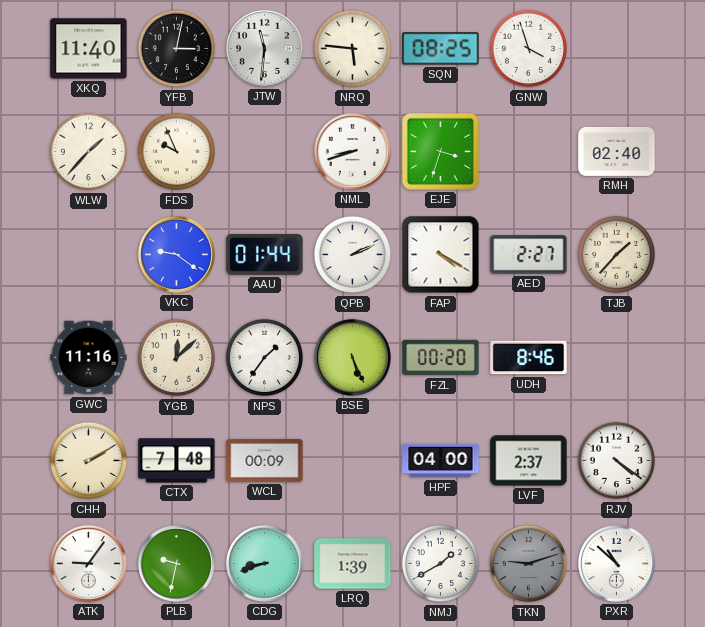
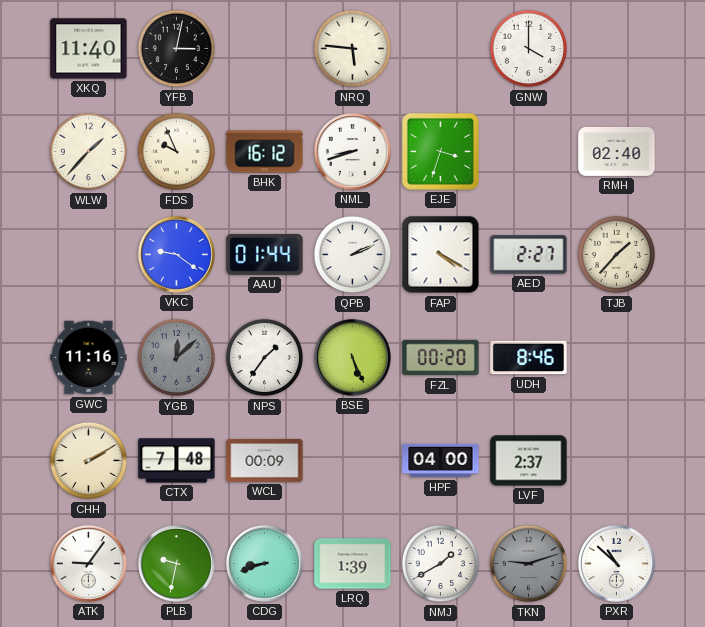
JTW: 11:31 -> none (264, 48)
SQN: 08:25 -> none (441, 49)
GNW: 3:57 -> 4:00 (529, 49)
BHK: none -> 16:12 (265, 152)
YGB dial: cream -> grey (177, 358)
RJV: 4:21 -> none (617, 461)
